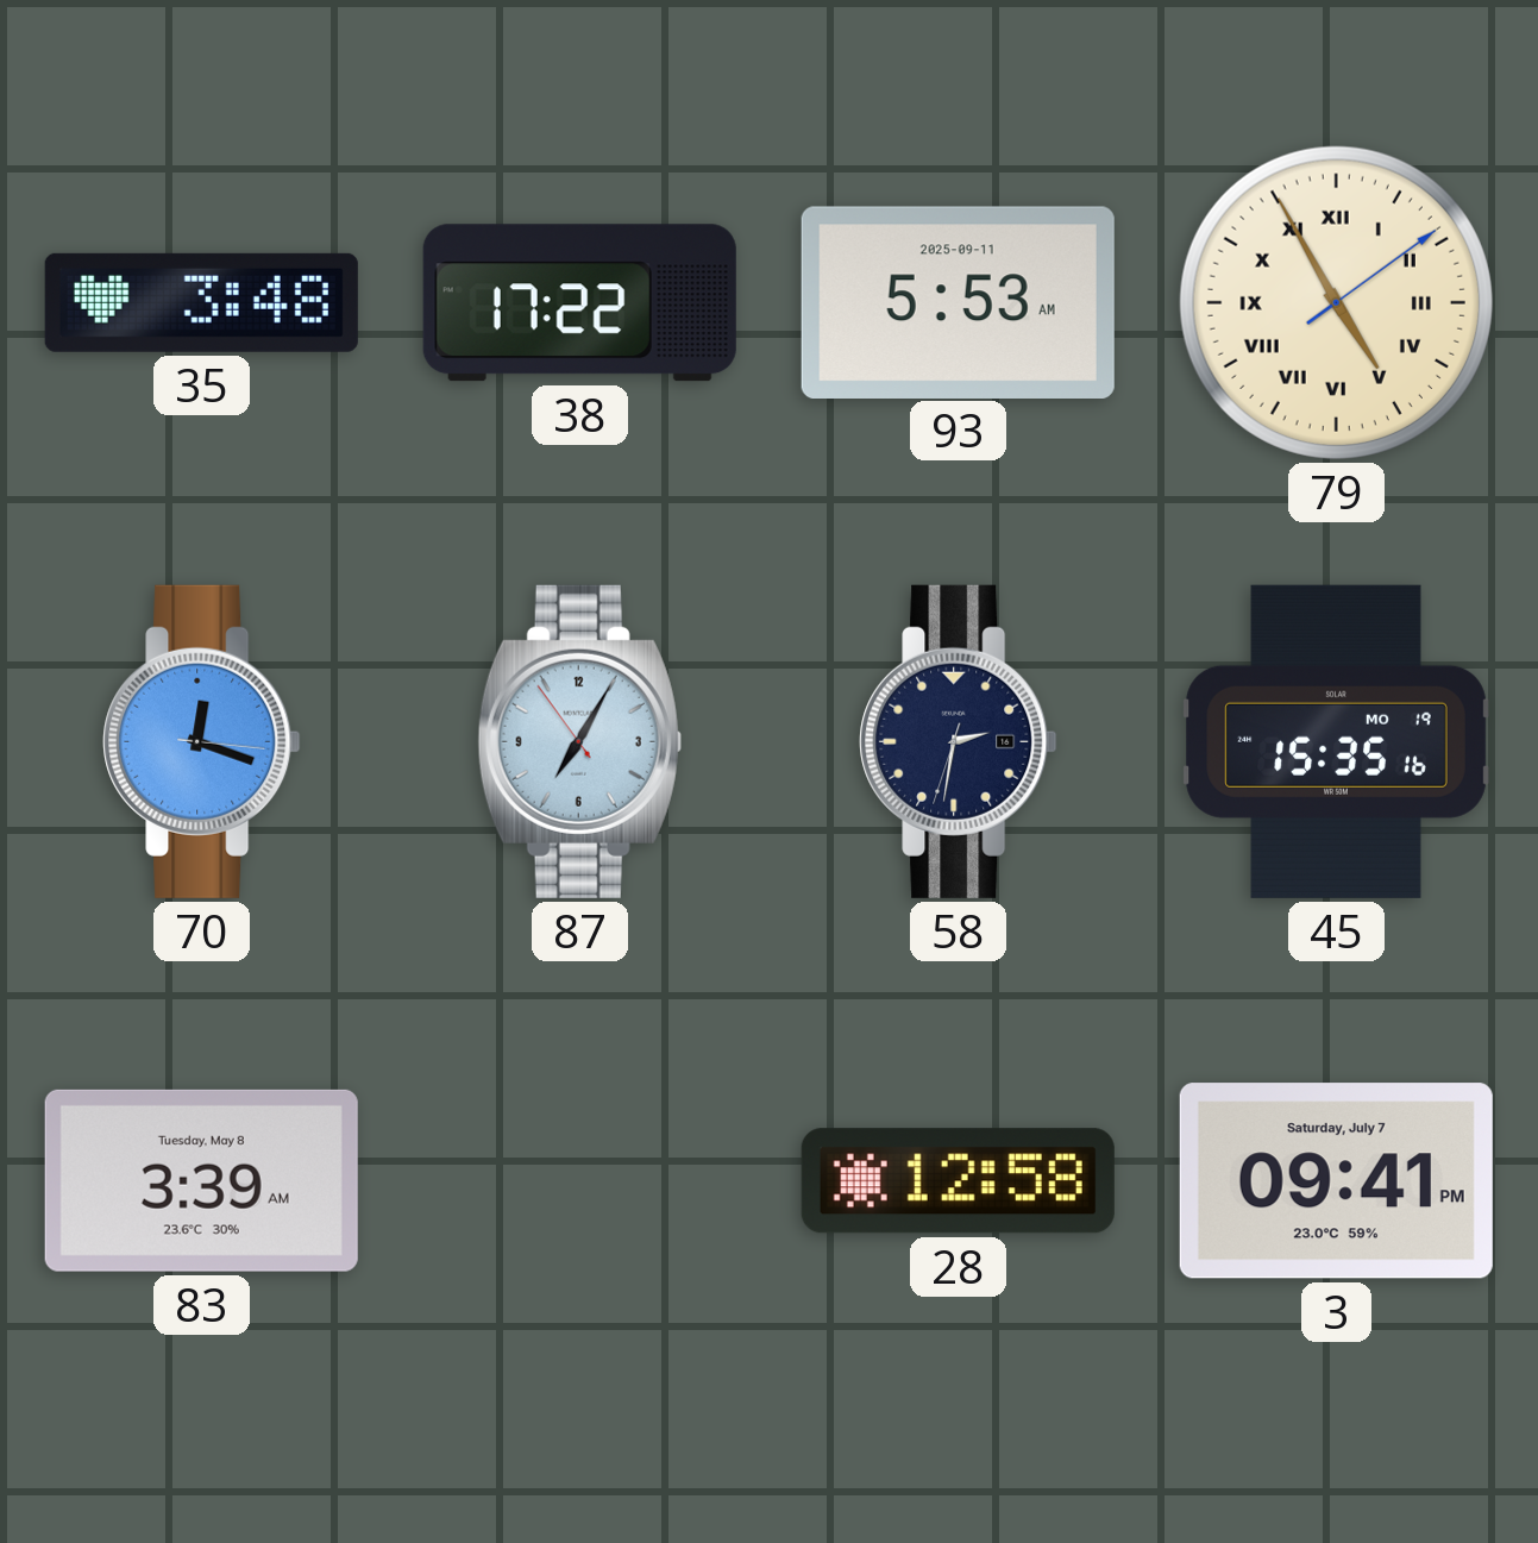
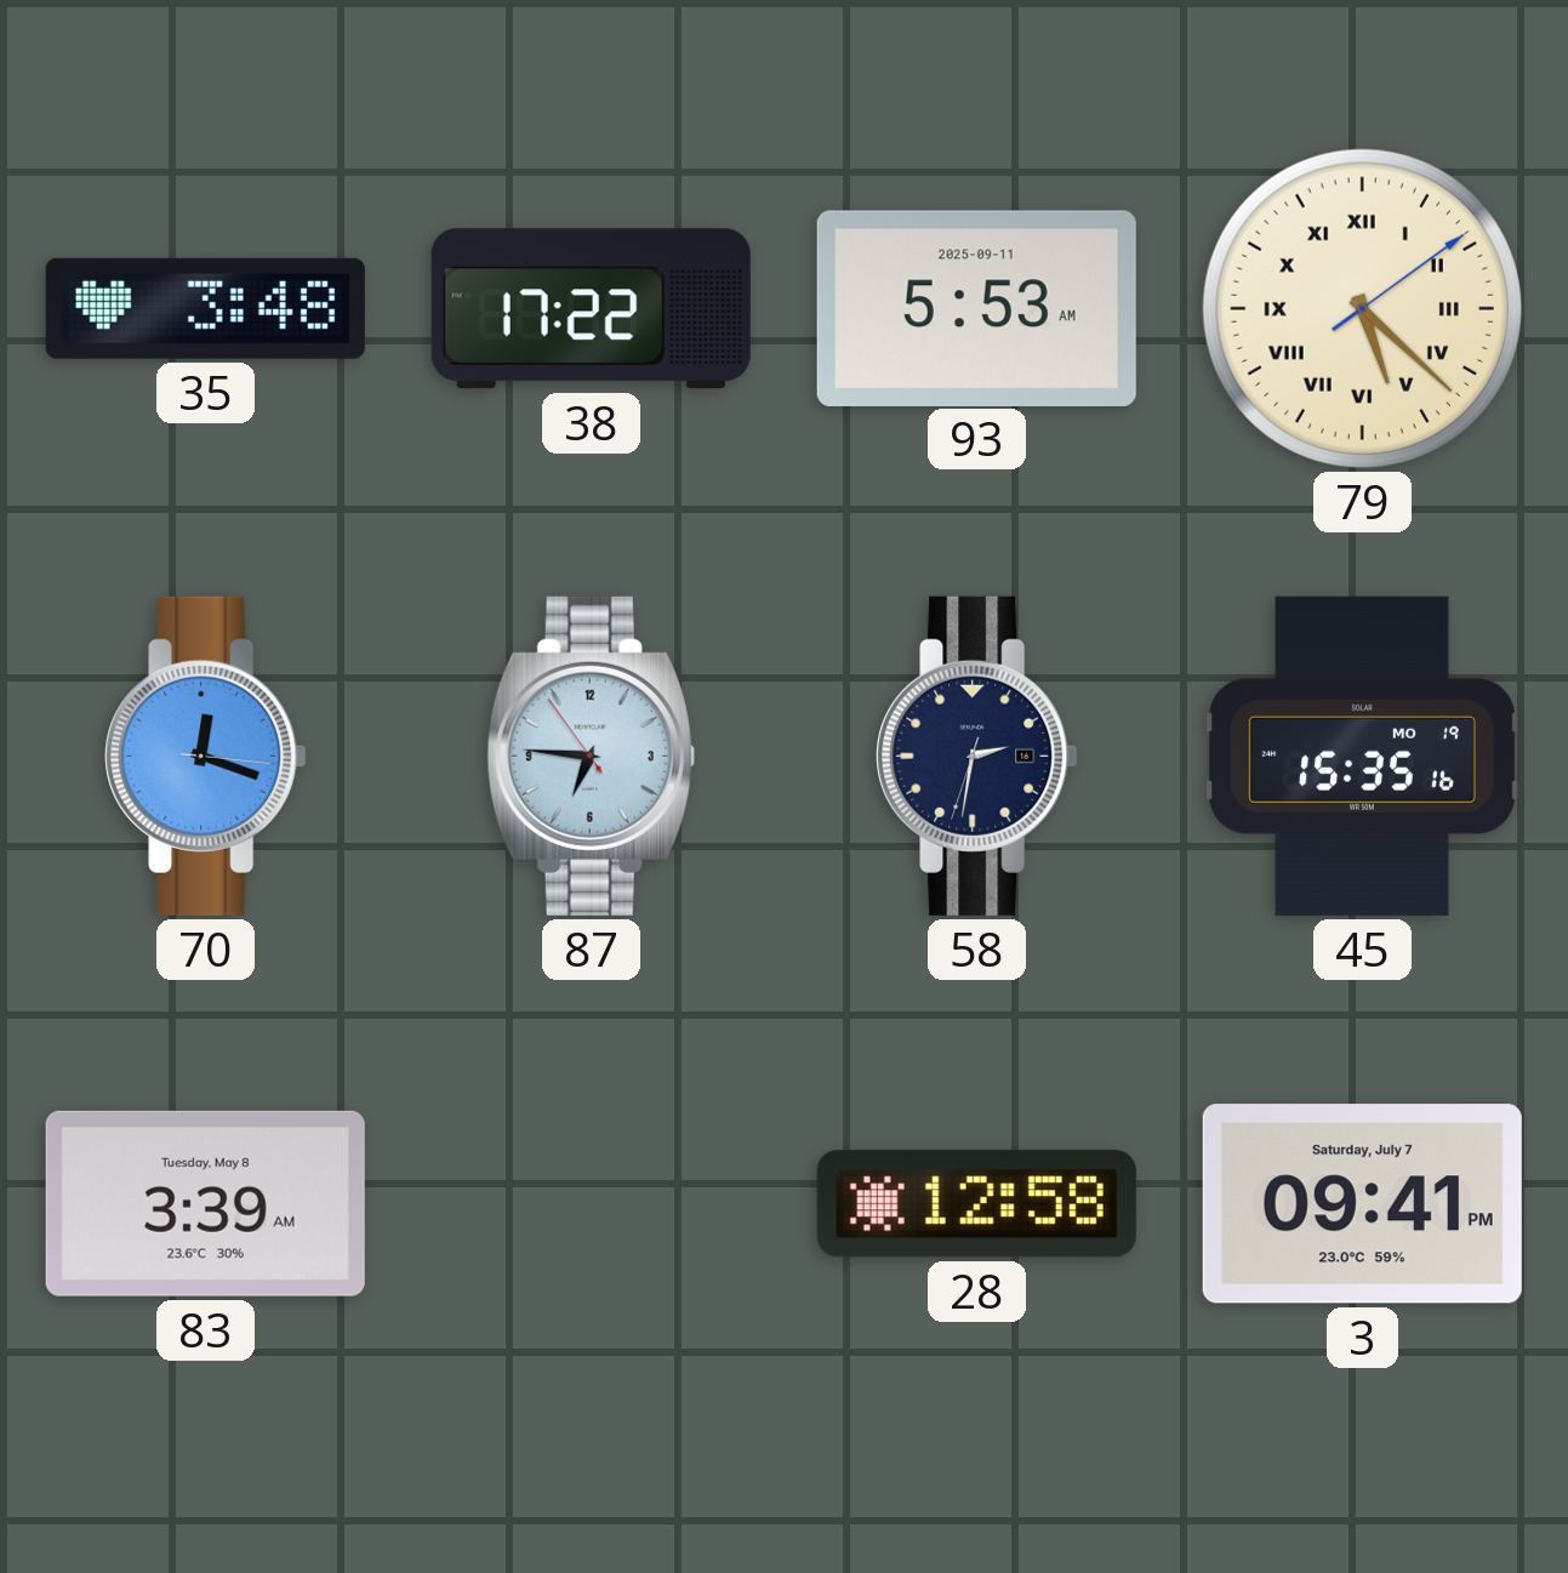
79: 4:55 -> 5:22 (1362, 308)
87: 7:04 -> 6:45 (591, 756)
